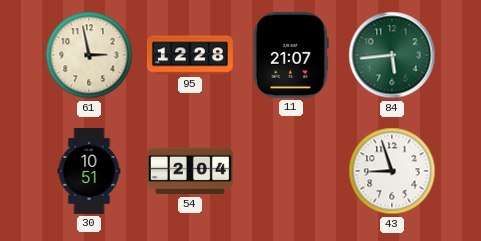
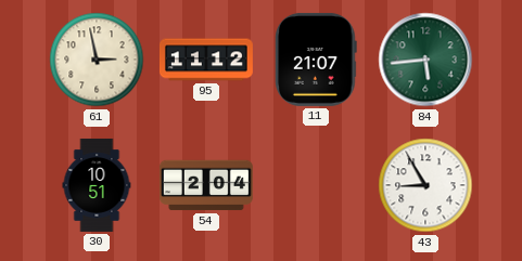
95: 12:28 -> 11:12 (206, 60)
43: 8:57 -> 8:55 (425, 185)
